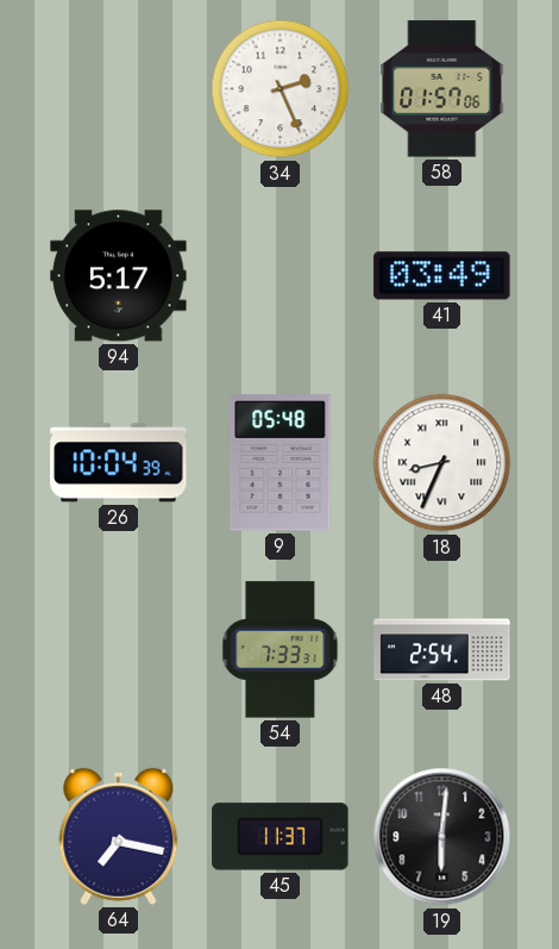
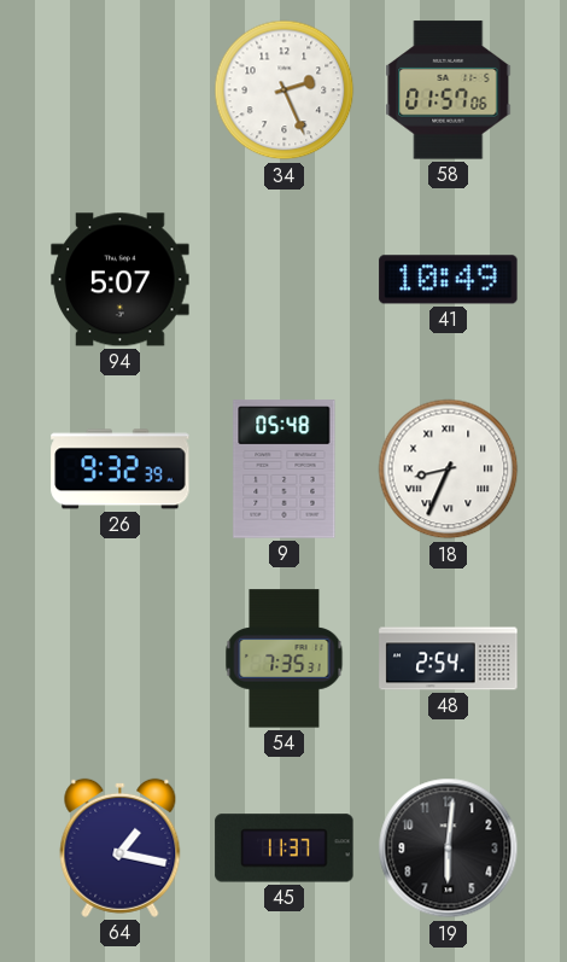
94: 5:17 -> 5:07 (121, 280)
41: 03:49 -> 10:49 (449, 280)
26: 10:04 -> 9:32 (121, 470)
54: 7:33 -> 7:35 (285, 659)
64: 7:17 -> 1:17 (121, 847)
